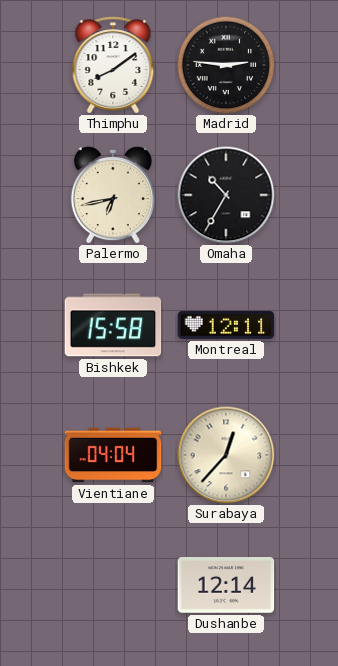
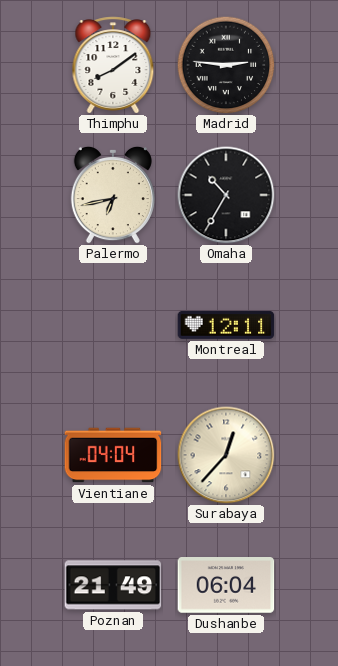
Bishkek: 15:58 -> none (113, 325)
Poznan: none -> 21:49 (113, 585)
Dushanbe: 12:14 -> 06:04 (226, 585)
